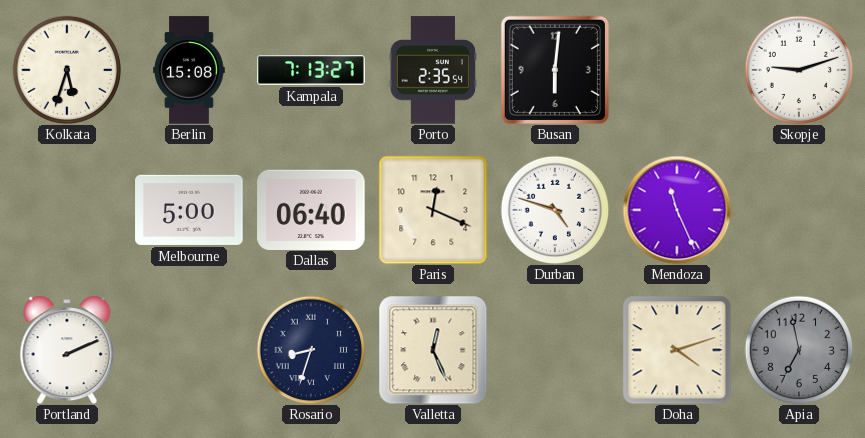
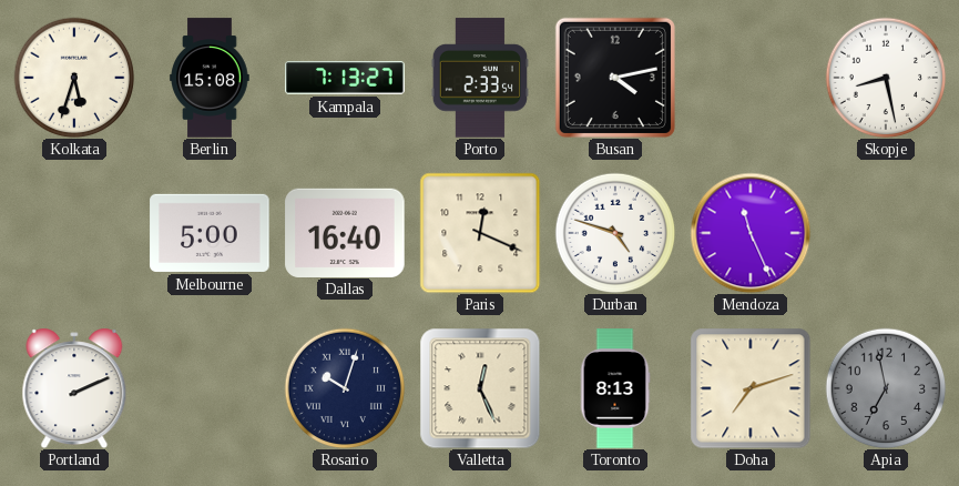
Porto: 2:35 -> 2:33 (480, 78)
Busan: 6:01 -> 4:13 (615, 78)
Skopje: 9:12 -> 8:28 (886, 78)
Dallas: 06:40 -> 16:40 (345, 232)
Rosario: 8:33 -> 10:03 (345, 388)
Toronto: none -> 8:13 (615, 388)
Doha: 4:12 -> 7:12 (751, 388)
